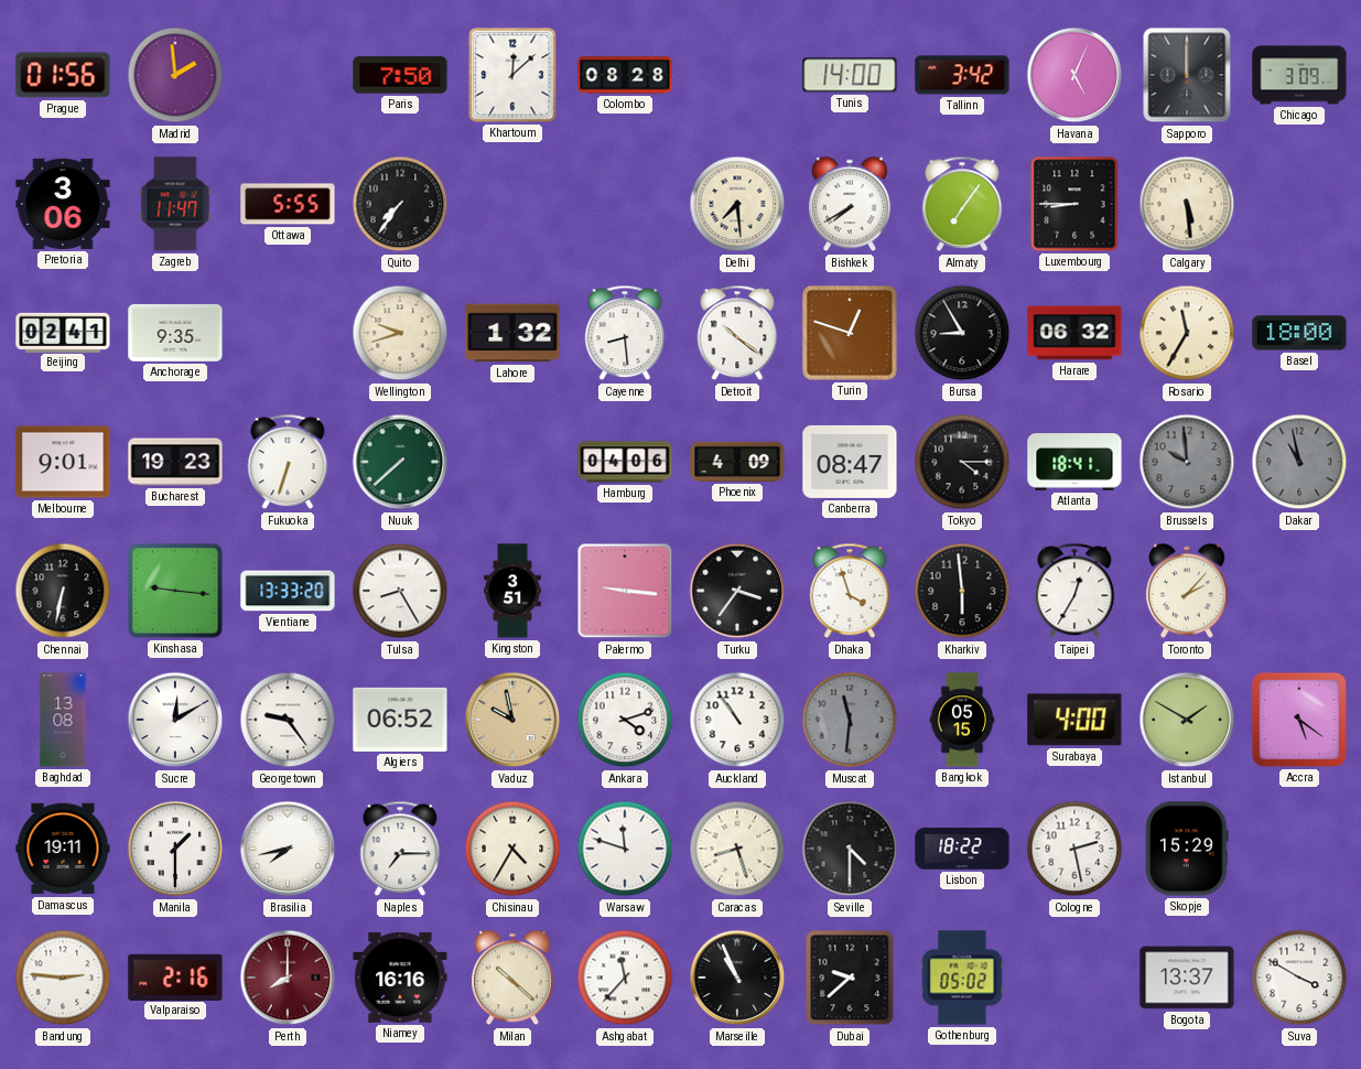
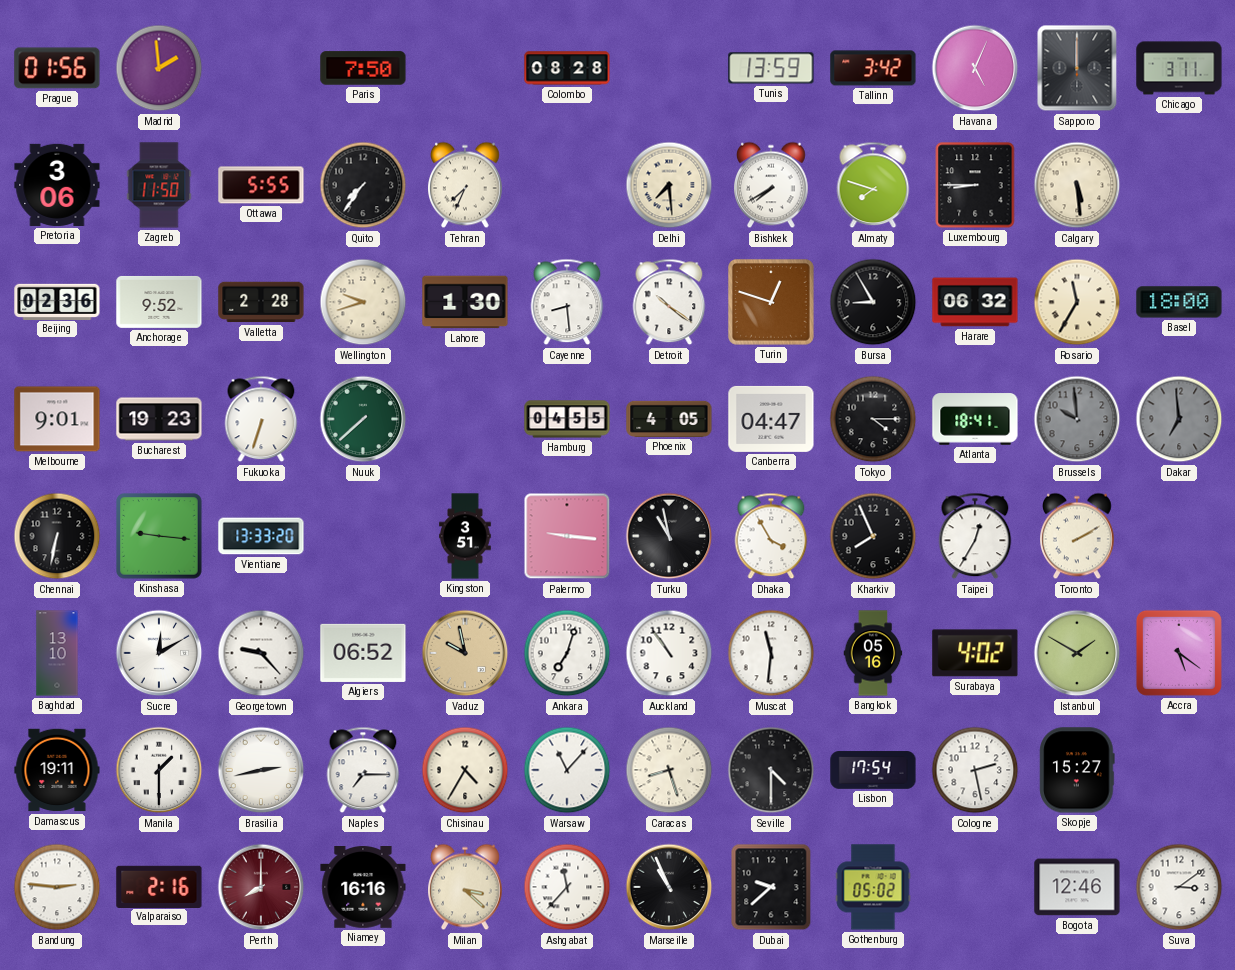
Khartoum: 12:08 -> none (512, 75)
Tunis: 14:00 -> 13:59 (771, 68)
Chicago: 3:09 -> 3:11 (1179, 68)
Zagreb: 11:47 -> 11:50 (159, 185)
Tehran: none -> 7:34 (466, 185)
Almaty: 7:06 -> 7:48 (873, 185)
Beijing: 02:41 -> 02:36 (57, 301)
Anchorage: 9:35 -> 9:52 (159, 302)
Valletta: none -> 2:28 (261, 302)
Lahore: 1:32 -> 1:30 (465, 302)
Hamburg: 04:06 -> 04:55 (567, 419)
Phoenix: 4:09 -> 4:05 (669, 419)
Canberra: 08:47 -> 04:47 (771, 419)
Dakar: 10:58 -> 6:59 (1179, 419)
Tulsa: 8:25 -> none (400, 591)
Turku: 3:36 -> 10:58 (669, 536)
Dhaka: 3:57 -> 3:55 (771, 536)
Kharkiv: 5:59 -> 7:56 (873, 536)
Toronto: 2:07 -> 2:10 (1078, 536)
Baghdad: 13:08 -> 13:10 (57, 653)
Georgetown: 9:24 -> 9:23 (261, 653)
Ankara: 4:12 -> 7:03 (567, 653)
Muscat dial: grey -> white (771, 653)
Bangkok: 05:15 -> 05:16 (873, 653)
Surabaya: 4:00 -> 4:02 (975, 653)
Brasilia: 7:43 -> 2:43 (261, 770)
Warsaw: 11:48 -> 11:07 (567, 770)
Lisbon: 18:22 -> 17:54 (873, 770)
Skopje: 15:29 -> 15:27 (1077, 770)
Milan: 10:22 -> 3:22 (466, 887)
Bogota: 13:37 -> 12:46 (1077, 887)
Suva: 3:50 -> 3:09 (1179, 887)
